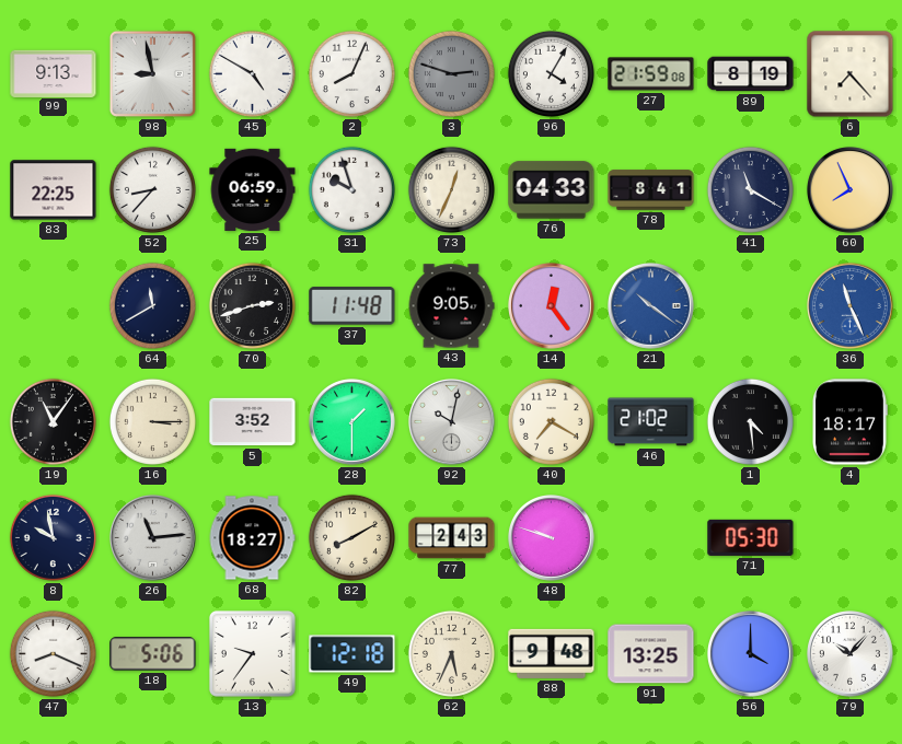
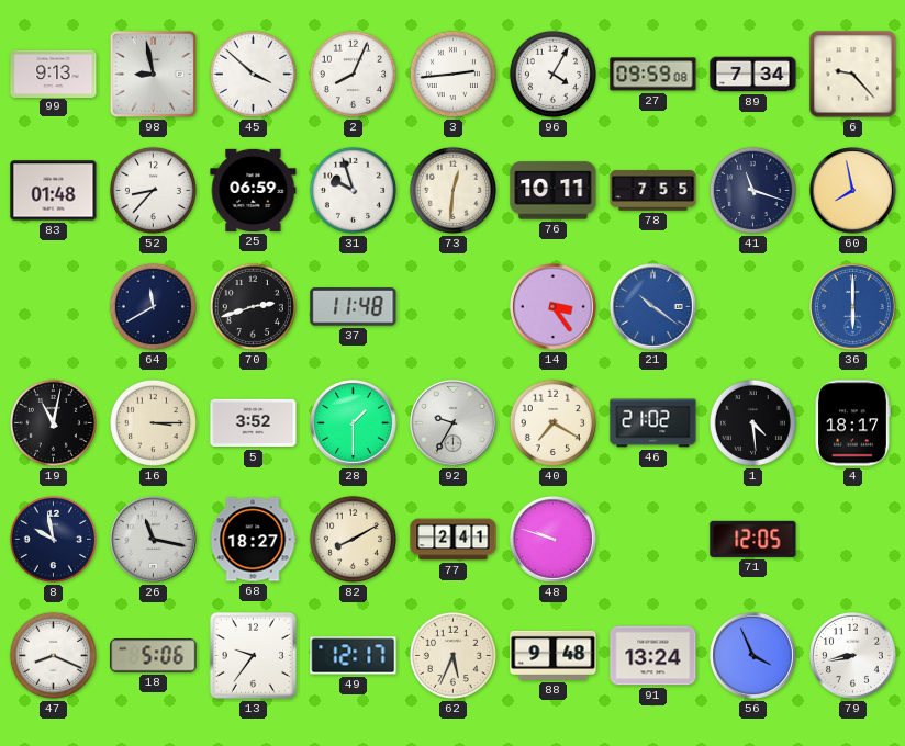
45: 4:50 -> 3:52 (253, 74)
3: 2:48 -> 2:44 (452, 74)
3 dial: grey -> white (452, 74)
27: 21:59 -> 09:59 (653, 75)
89: 8:19 -> 7:34 (753, 75)
6: 7:23 -> 9:23 (853, 75)
83: 22:25 -> 01:48 (54, 191)
73: 12:34 -> 12:31 (452, 190)
76: 04:33 -> 10:11 (554, 191)
78: 8:41 -> 7:55 (653, 191)
41: 11:20 -> 11:18 (752, 190)
60: 7:56 -> 7:58 (853, 191)
43: 9:05 -> none (451, 306)
14: 12:24 -> 3:24 (554, 307)
36: 11:26 -> 6:00 (853, 307)
19: 11:06 -> 11:02 (53, 422)
92: 10:02 -> 9:35 (454, 423)
26: 11:14 -> 11:17 (154, 540)
77: 2:43 -> 2:41 (454, 540)
71: 05:30 -> 12:05 (753, 539)
49: 12:18 -> 12:17 (354, 656)
91: 13:25 -> 13:24 (653, 656)
56: 4:00 -> 3:56 (753, 656)
79: 10:07 -> 8:43 (853, 656)
